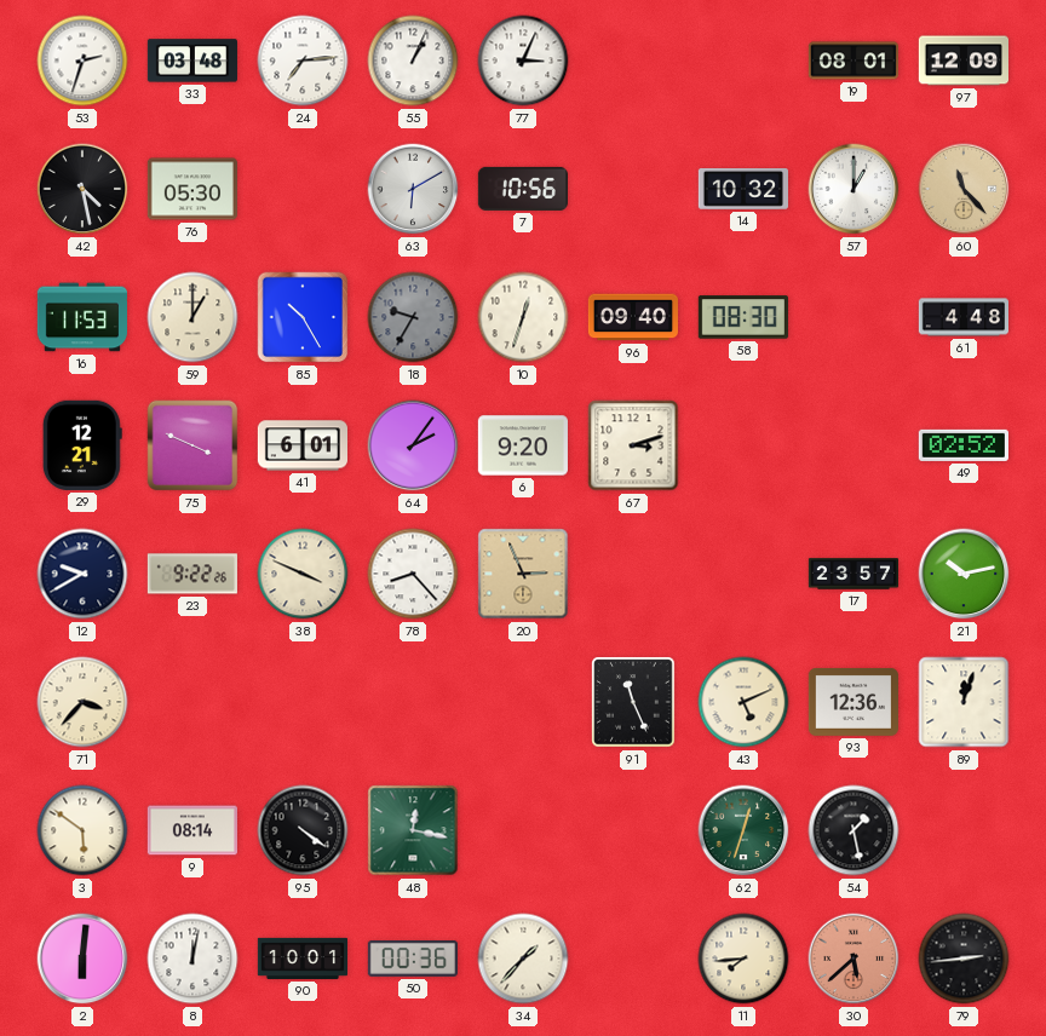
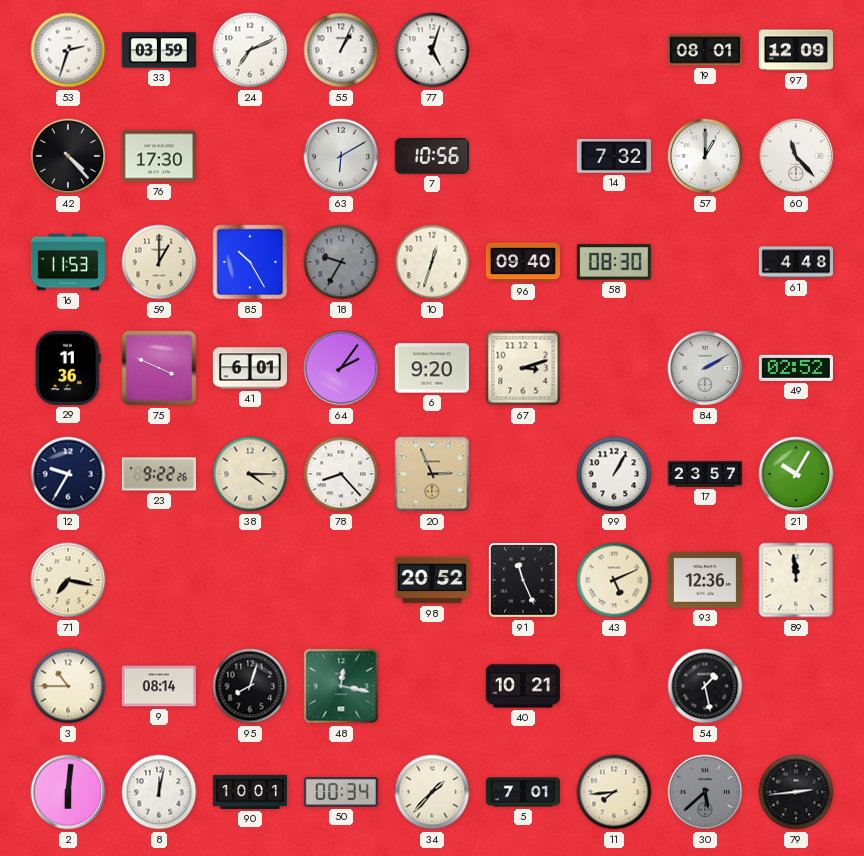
33: 03:48 -> 03:59 (159, 50)
24: 7:14 -> 7:11 (250, 50)
77: 3:04 -> 5:03 (432, 50)
42: 4:28 -> 4:23 (68, 156)
76: 05:30 -> 17:30 (159, 156)
14: 10:32 -> 7:32 (613, 157)
60 dial: champagne -> white (796, 156)
29: 12:21 -> 11:36 (68, 368)
84: none -> 2:10 (705, 368)
12: 9:40 -> 9:35 (68, 474)
38: 3:49 -> 4:15 (250, 474)
99: none -> 1:05 (614, 474)
21: 10:13 -> 10:05 (796, 474)
71: 3:37 -> 7:17 (68, 580)
98: none -> 20:52 (432, 580)
89: 12:03 -> 11:59 (796, 580)
3: 5:51 -> 10:45 (68, 686)
95: 4:21 -> 8:03 (250, 686)
40: none -> 10:21 (522, 686)
62: 12:33 -> none (743, 830)
50: 00:36 -> 00:34 (341, 793)
5: none -> 7:01 (522, 792)
30 dial: salmon -> grey (705, 792)
